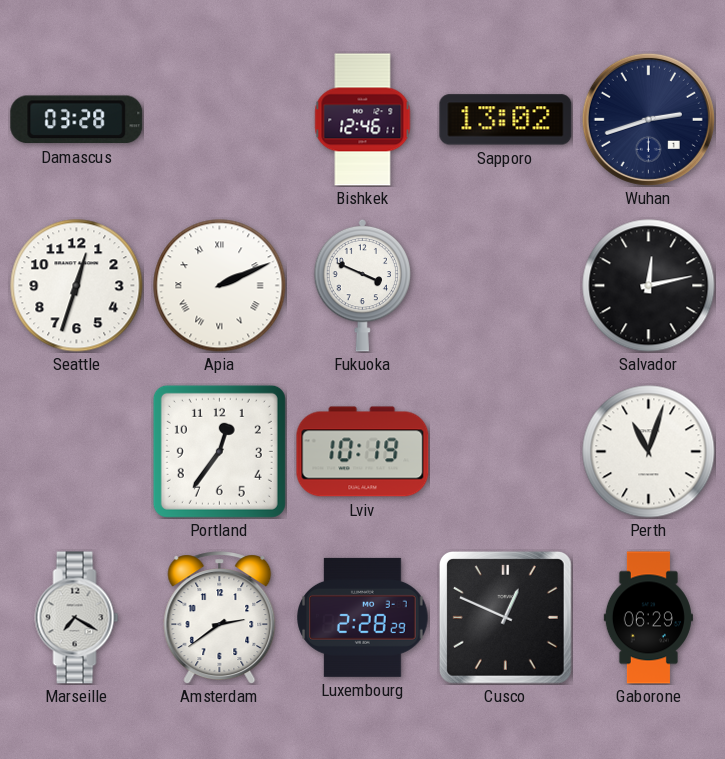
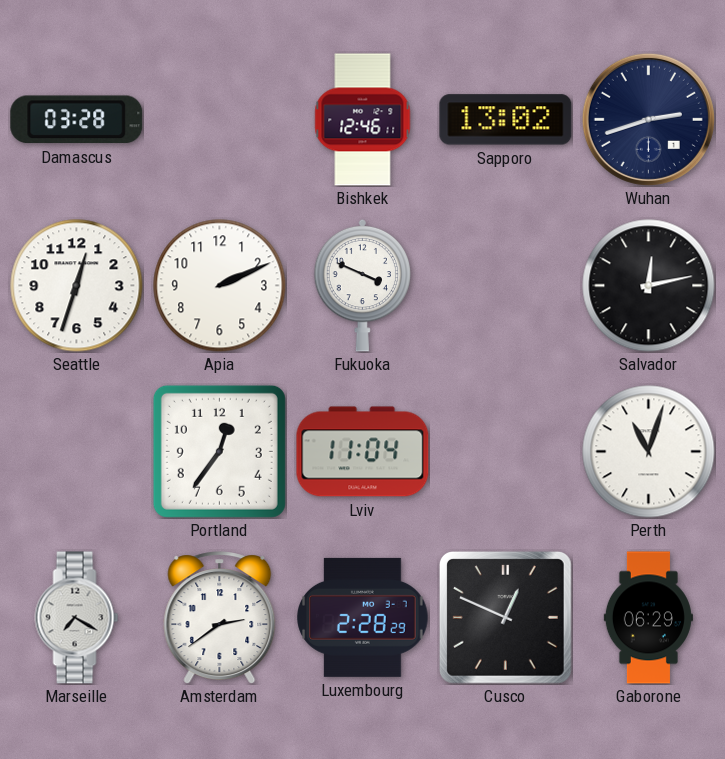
Apia numerals: Roman -> Arabic (220, 286)
Lviv: 10:19 -> 11:04 (363, 452)
